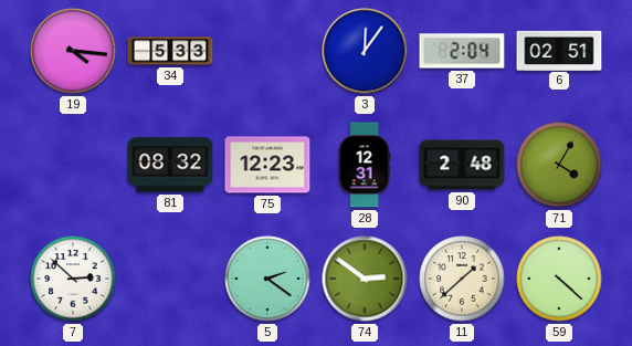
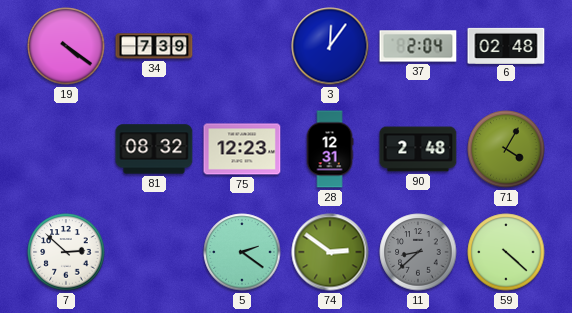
19: 4:16 -> 4:21 (66, 46)
34: 5:33 -> 7:39 (154, 46)
6: 02:51 -> 02:48 (506, 45)
11: 1:38 -> 8:38 (418, 252)
11 dial: cream -> grey (418, 252)
